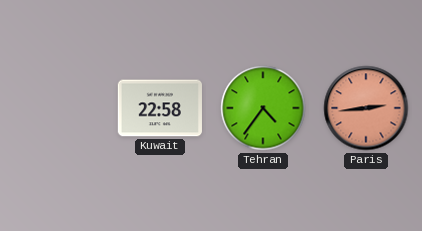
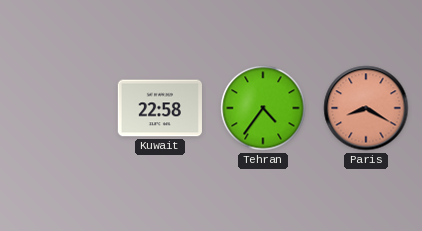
Paris: 2:44 -> 8:20 (366, 108)
